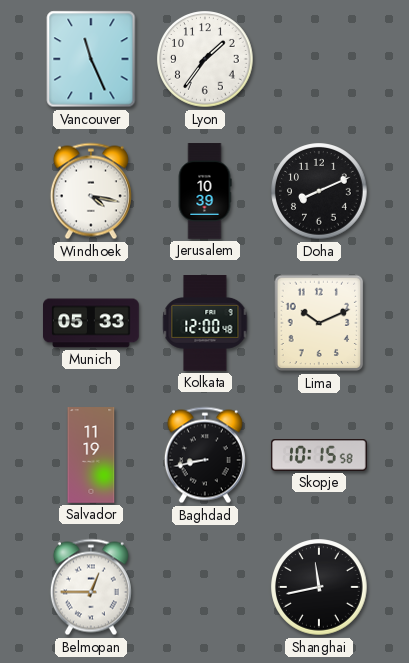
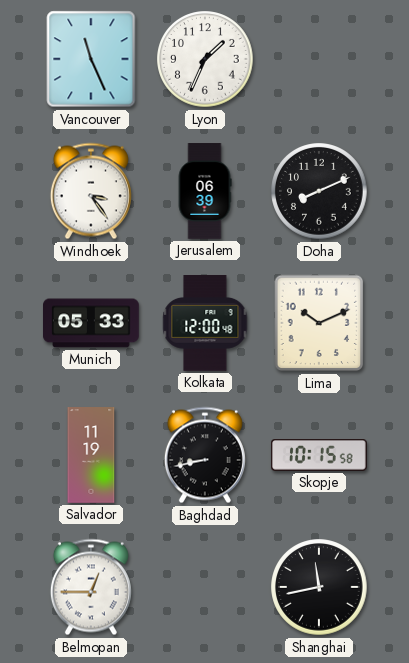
Lyon: 1:36 -> 1:34 (205, 59)
Windhoek: 4:17 -> 3:24 (91, 191)
Jerusalem: 10:39 -> 06:39 (205, 191)
